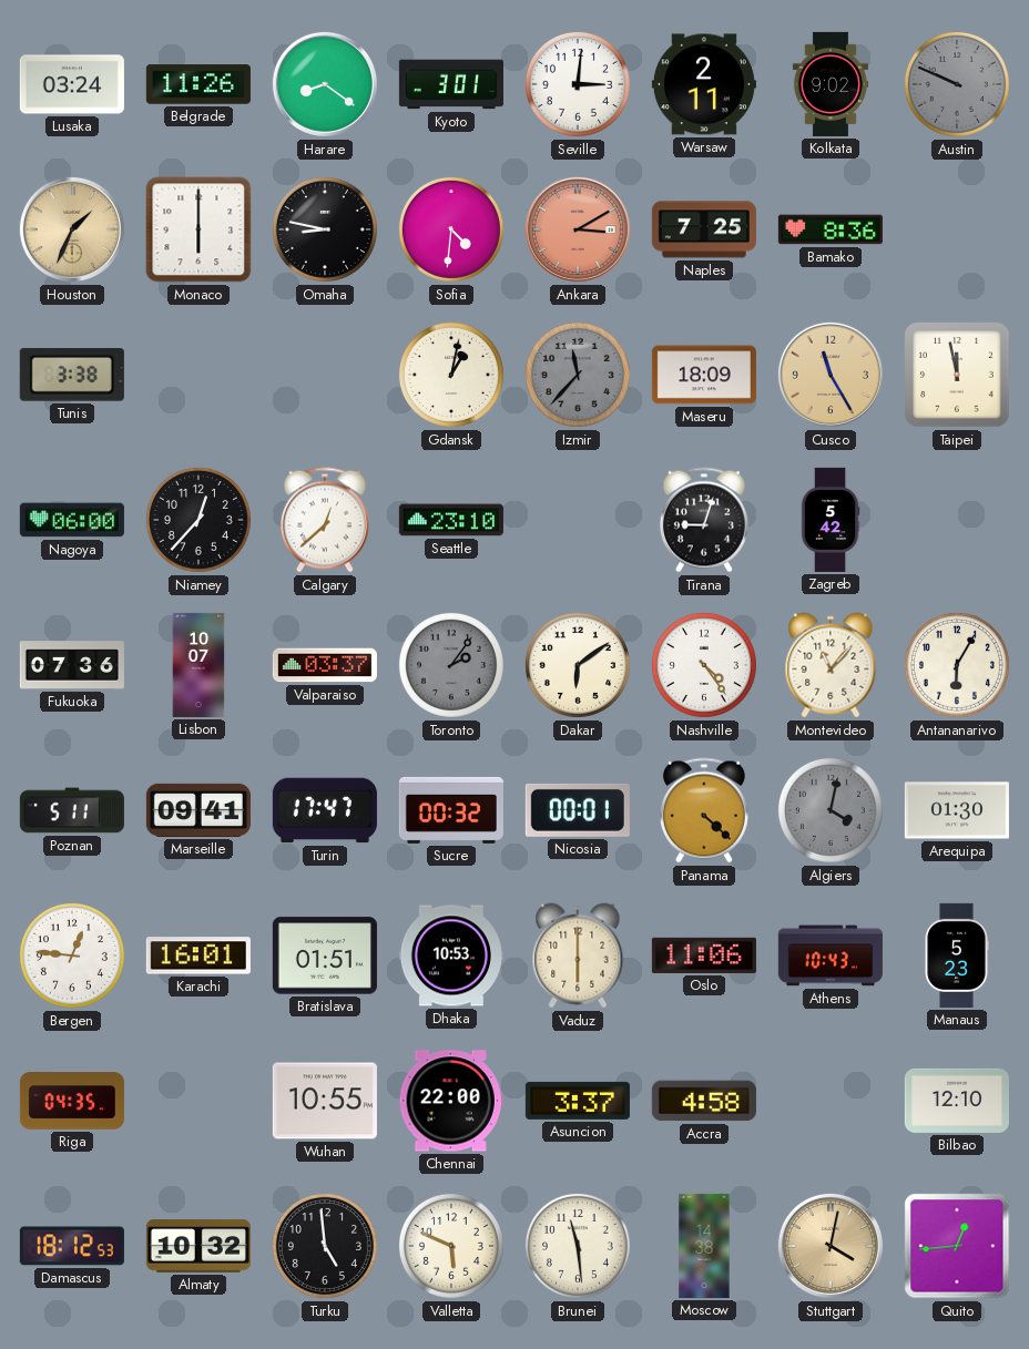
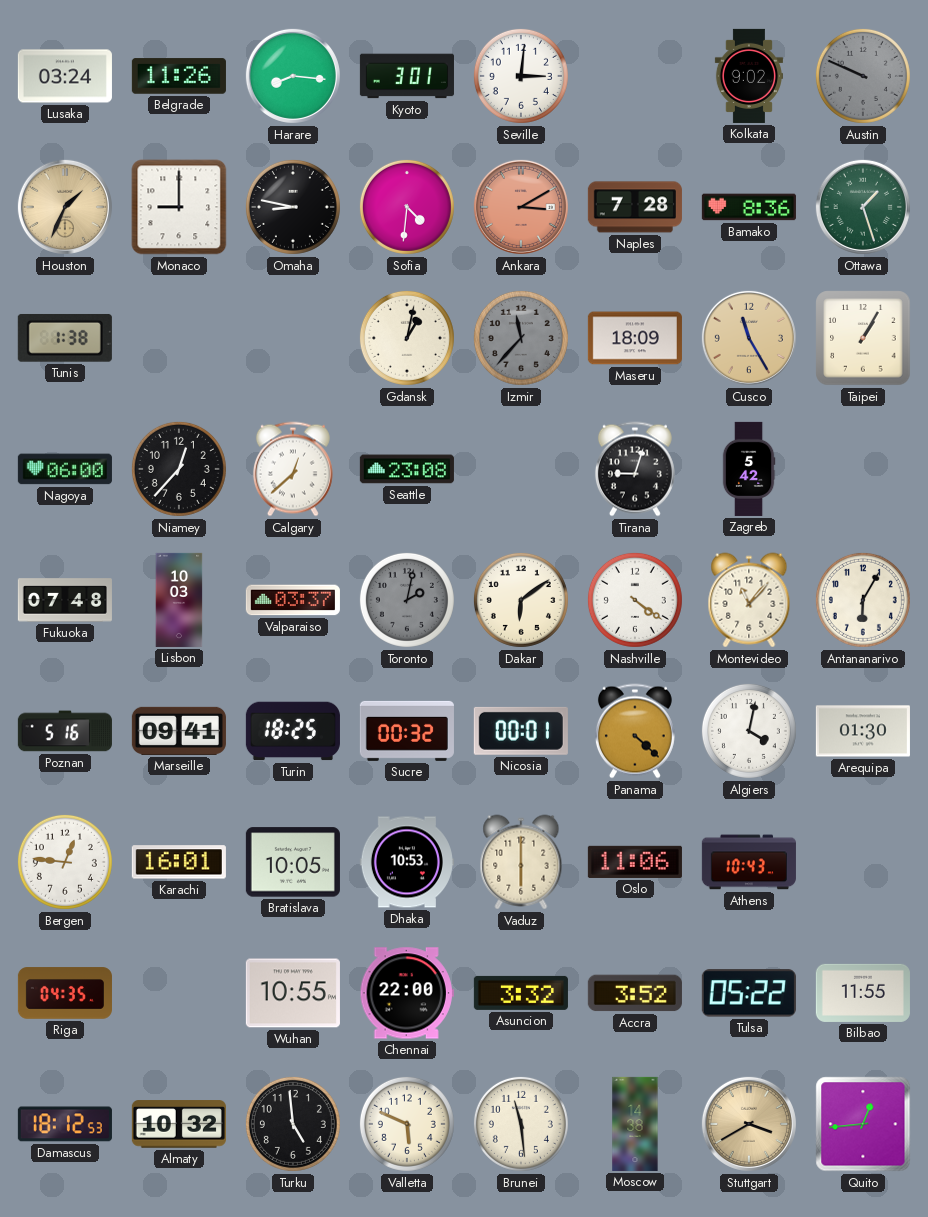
Harare: 8:21 -> 8:16 (293, 76)
Warsaw: 2:11 -> none (704, 84)
Monaco: 6:00 -> 9:00 (179, 207)
Naples: 7:25 -> 7:28 (635, 207)
Ottawa: none -> 1:27 (863, 207)
Tunis: 3:38 -> 1:38 (65, 338)
Taipei: 11:58 -> 1:05 (863, 338)
Seattle: 23:10 -> 23:08 (407, 469)
Fukuoka: 07:36 -> 07:48 (65, 600)
Lisbon: 10:07 -> 10:03 (179, 600)
Toronto: 2:06 -> 2:02 (407, 600)
Nashville: 4:24 -> 4:21 (635, 600)
Poznan: 5:11 -> 5:16 (65, 731)
Turin: 17:47 -> 18:25 (293, 731)
Algiers dial: grey -> white (749, 731)
Bratislava: 01:51 -> 10:05 (293, 862)
Manaus: 5:23 -> none (957, 955)
Asuncion: 3:37 -> 3:32 (521, 993)
Accra: 4:58 -> 3:52 (635, 993)
Tulsa: none -> 05:22 (749, 993)
Bilbao: 12:10 -> 11:55 (863, 993)
Stuttgart: 4:02 -> 3:40 (749, 1124)
